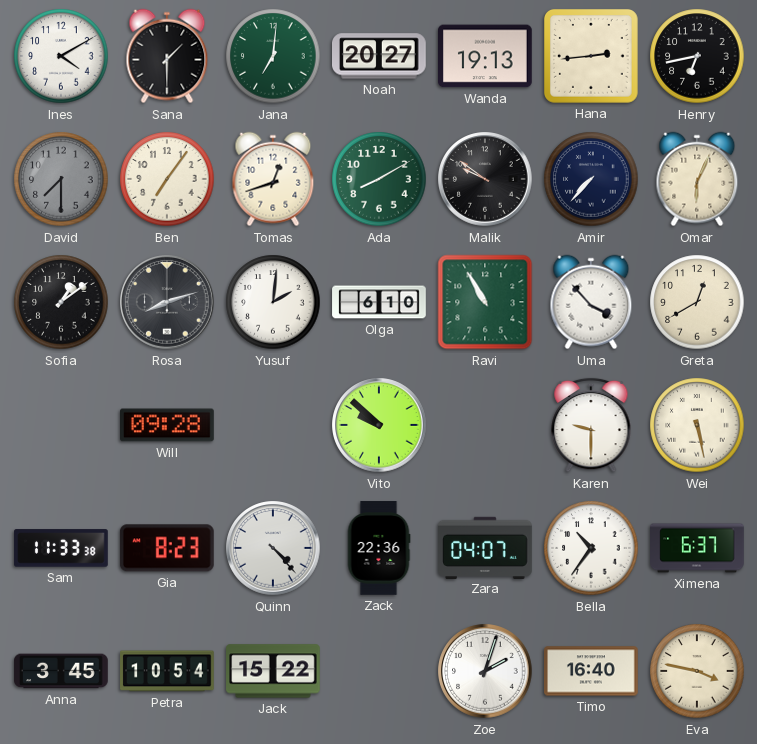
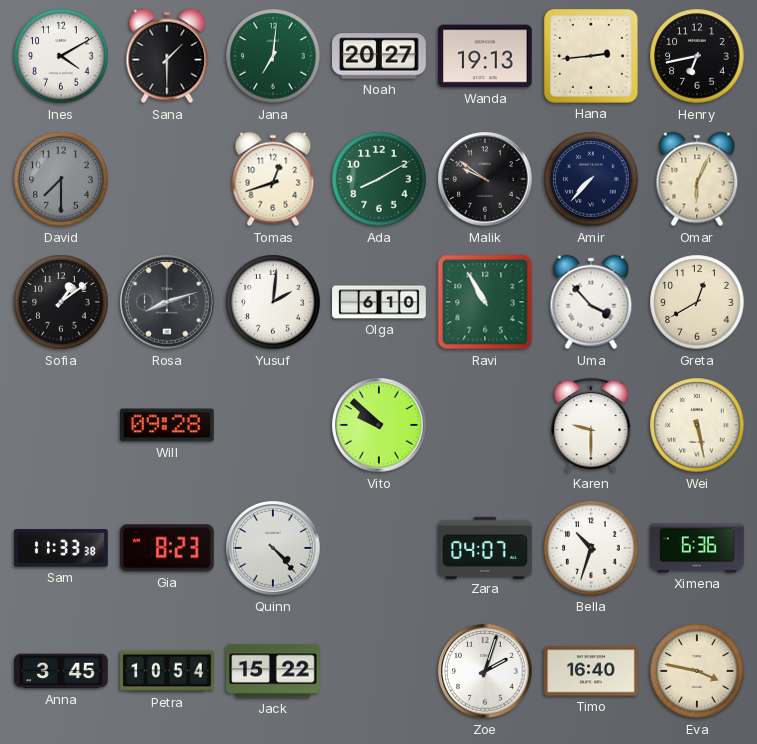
Ben: 7:06 -> none (167, 179)
Zack: 22:36 -> none (379, 548)
Bella: 10:36 -> 10:33 (591, 548)
Ximena: 6:37 -> 6:36 (697, 548)
